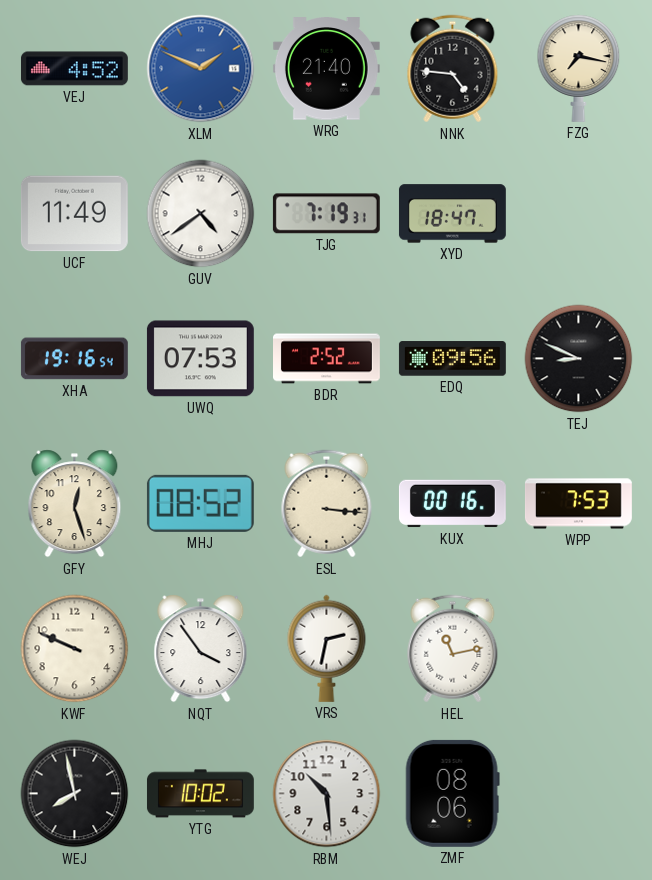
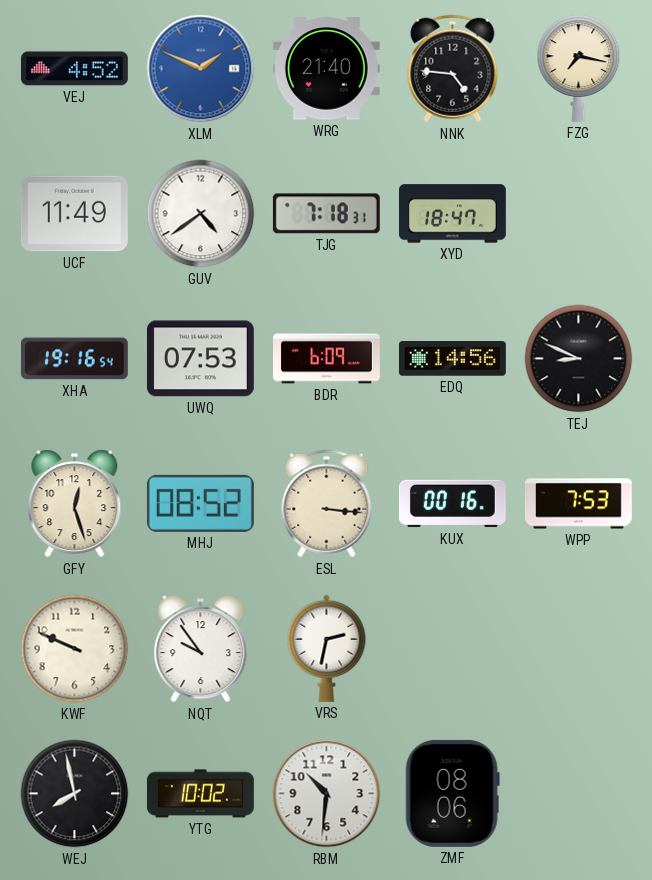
TJG: 7:19 -> 7:18 (326, 214)
BDR: 2:52 -> 6:09 (327, 359)
EDQ: 09:56 -> 14:56 (452, 359)
NQT: 3:54 -> 9:54 (201, 649)
HEL: 11:13 -> none (453, 649)
RBM: 10:29 -> 10:31 (327, 794)
